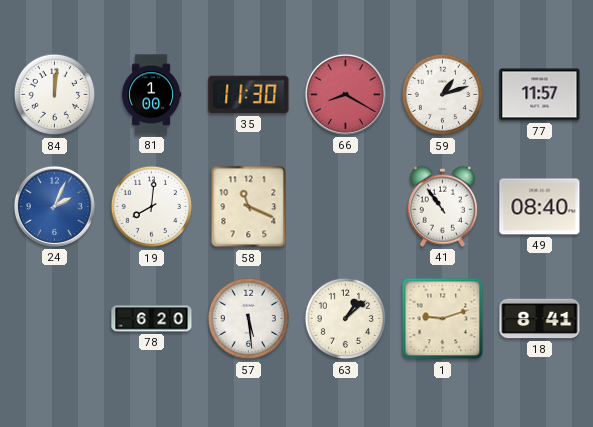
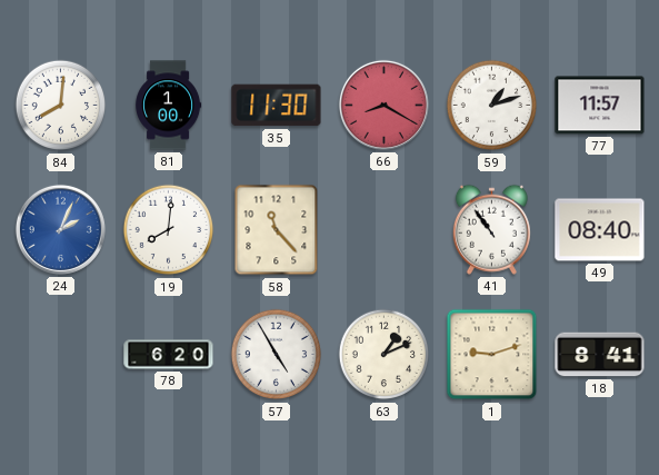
84: 12:01 -> 8:01 (61, 106)
58: 11:19 -> 11:23 (277, 230)
57: 5:29 -> 4:55 (277, 355)
63: 1:08 -> 1:11 (385, 355)
